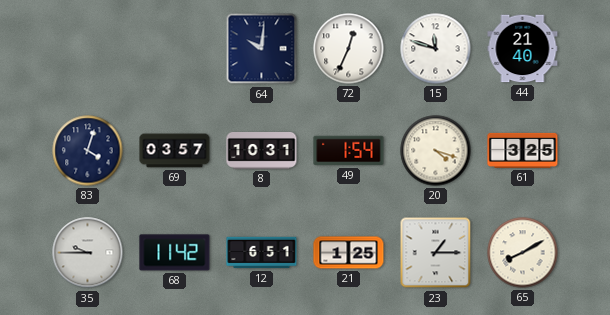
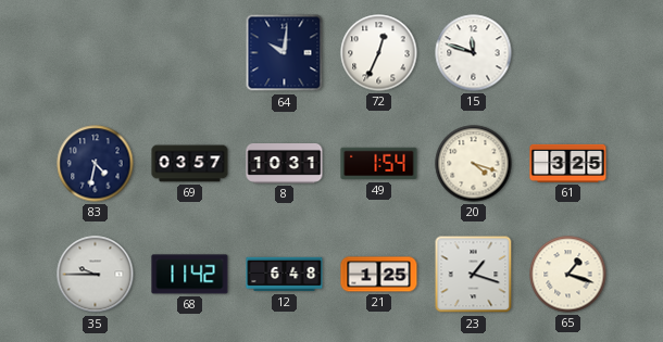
44: 21:40 -> none (523, 49)
83: 4:03 -> 4:32 (96, 164)
12: 6:51 -> 6:48 (285, 275)
23: 1:15 -> 1:18 (474, 275)
65: 8:10 -> 1:18 (568, 275)
